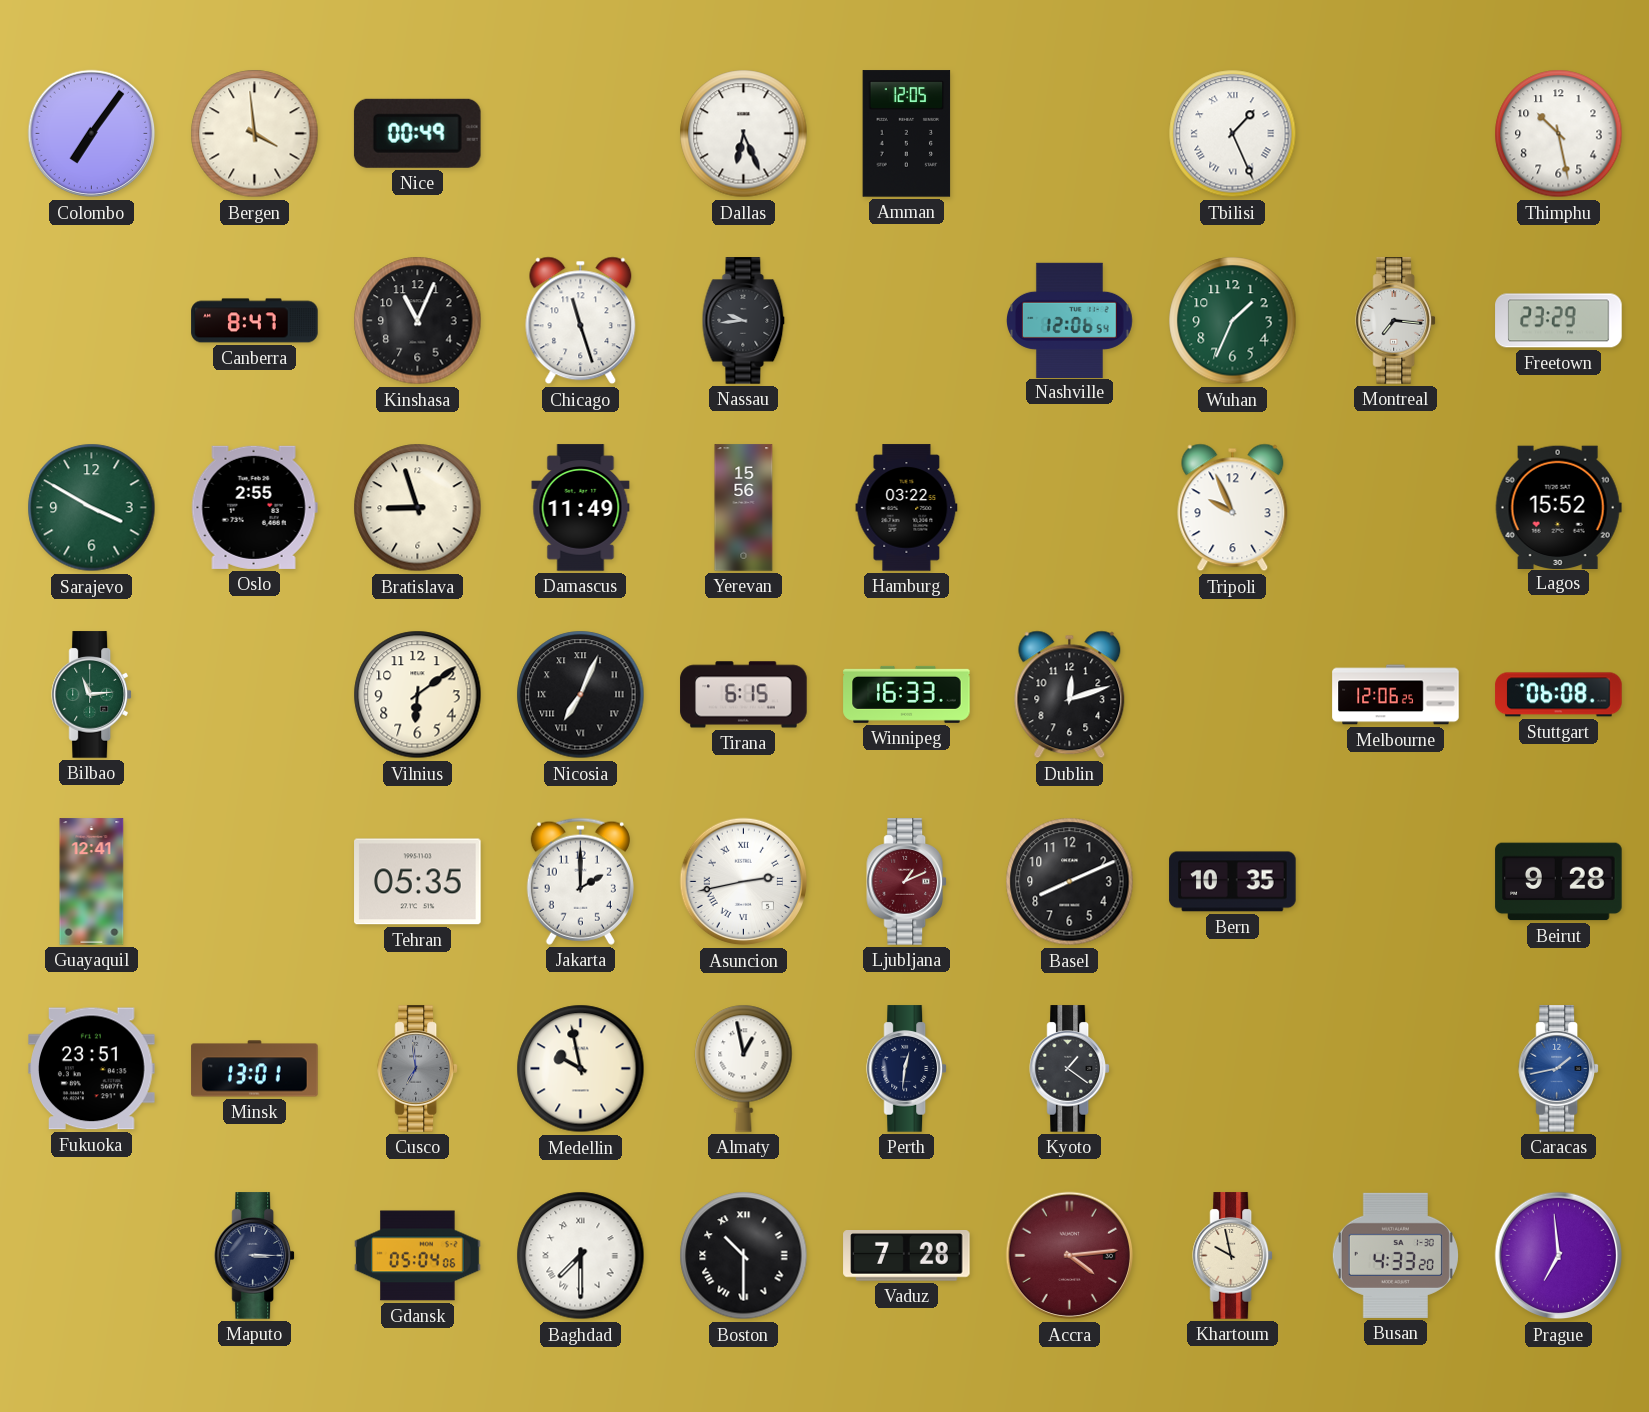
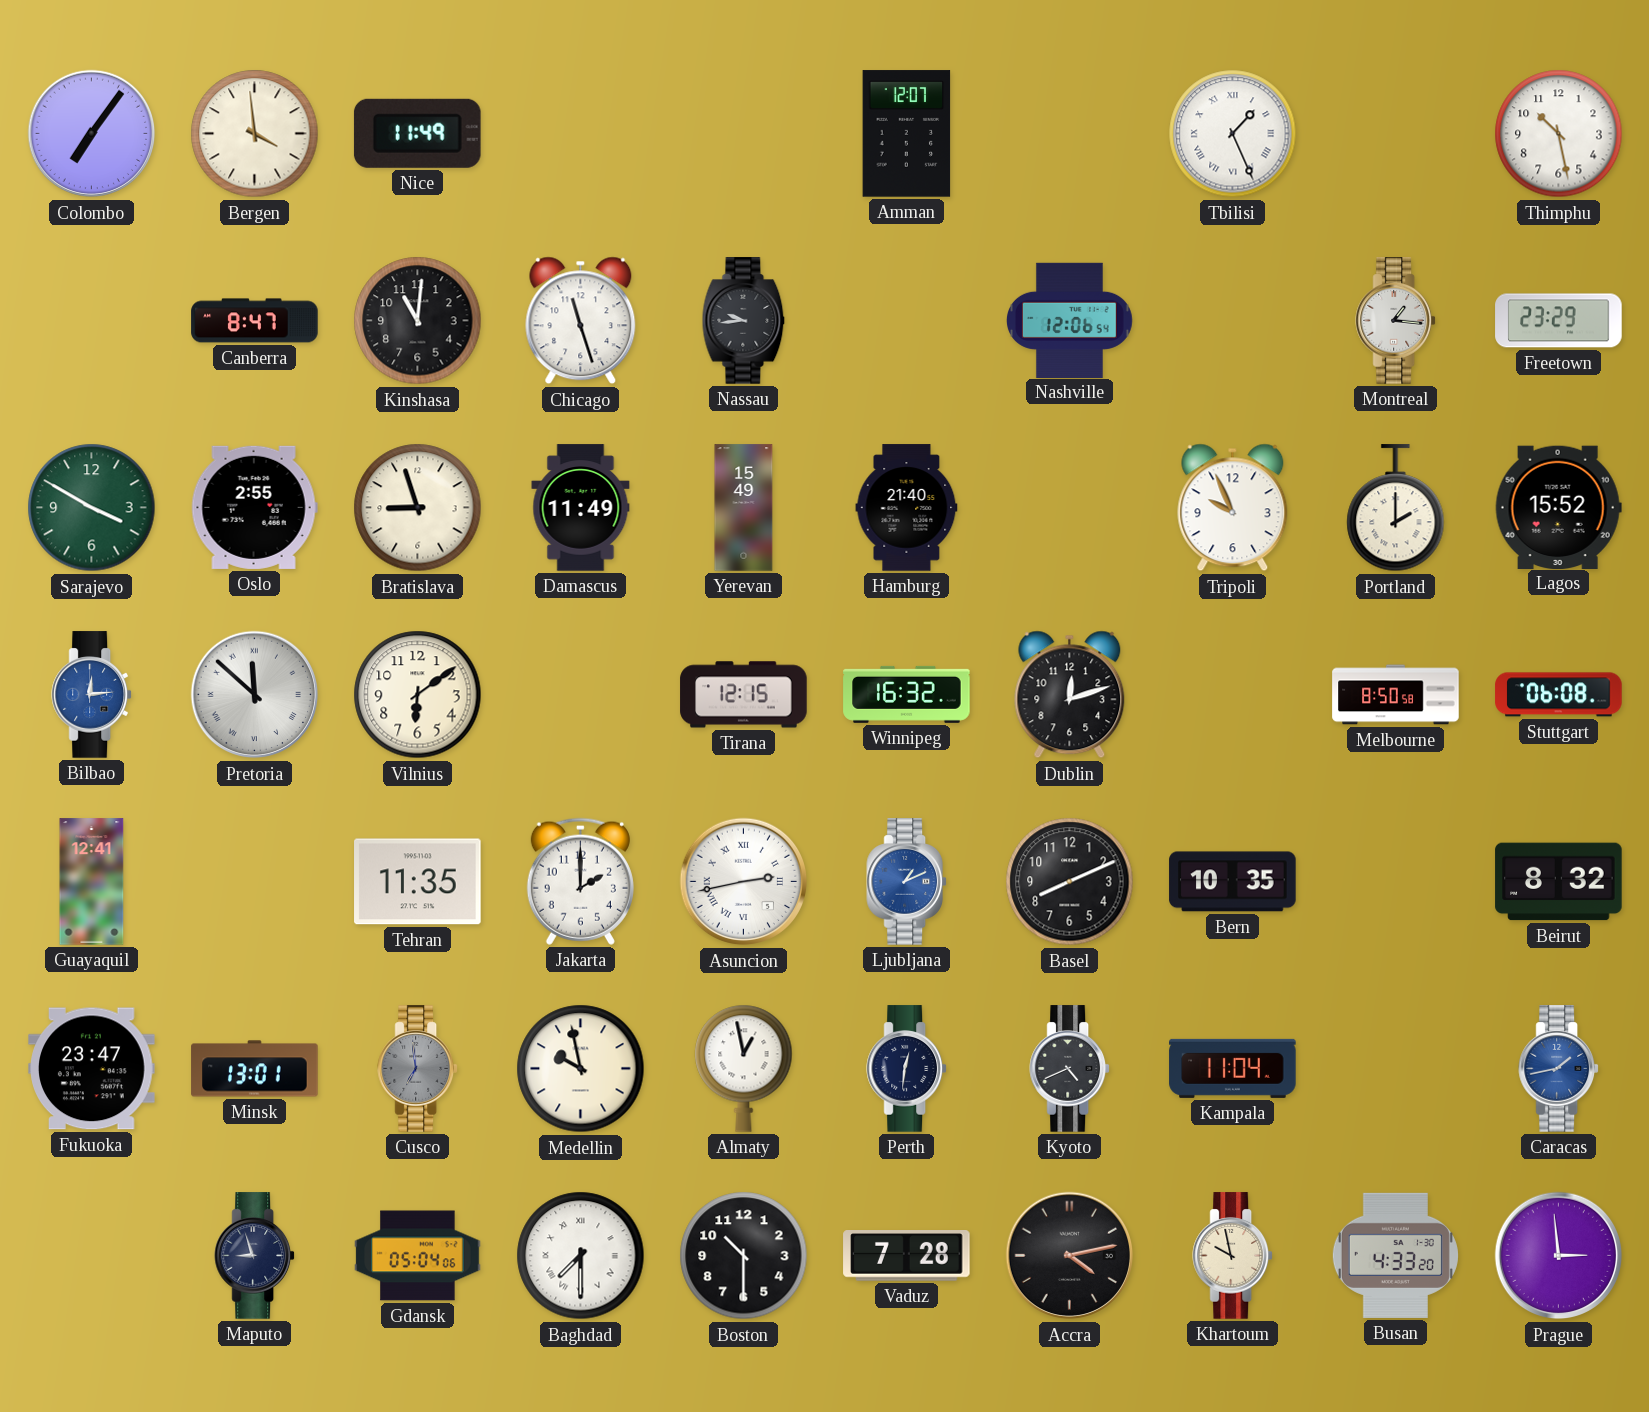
Nice: 00:49 -> 11:49 (417, 133)
Dallas: 6:26 -> none (744, 134)
Amman: 12:05 -> 12:07 (907, 134)
Kinshasa: 11:04 -> 11:01 (418, 321)
Wuhan: 1:34 -> none (1233, 321)
Montreal: 7:16 -> 1:16 (1395, 321)
Yerevan: 15:56 -> 15:49 (744, 508)
Hamburg: 03:22 -> 21:40 (907, 508)
Portland: none -> 2:00 (1396, 508)
Bilbao: 11:14 -> 12:14 (91, 695)
Bilbao dial: green -> blue (91, 695)
Pretoria: none -> 11:52 (255, 695)
Nicosia: 7:04 -> none (581, 695)
Tirana: 6:15 -> 12:15 (744, 695)
Winnipeg: 16:33 -> 16:32 (907, 694)
Melbourne: 12:06 -> 8:50 (1396, 695)
Tehran: 05:35 -> 11:35 (418, 882)
Ljubljana dial: burgundy -> blue (906, 882)
Beirut: 9:28 -> 8:32 (1559, 882)
Fukuoka: 23:51 -> 23:47 (92, 1069)
Kyoto: 1:21 -> 4:41 (1069, 1069)
Kampala: none -> 11:04 (1233, 1068)
Maputo: 3:15 -> 8:57 (254, 1256)
Boston numerals: Roman -> Arabic (744, 1256)
Accra: 4:14 -> 4:13 (1070, 1256)
Accra dial: burgundy -> black (1070, 1256)
Prague: 6:59 -> 2:59 (1559, 1256)
